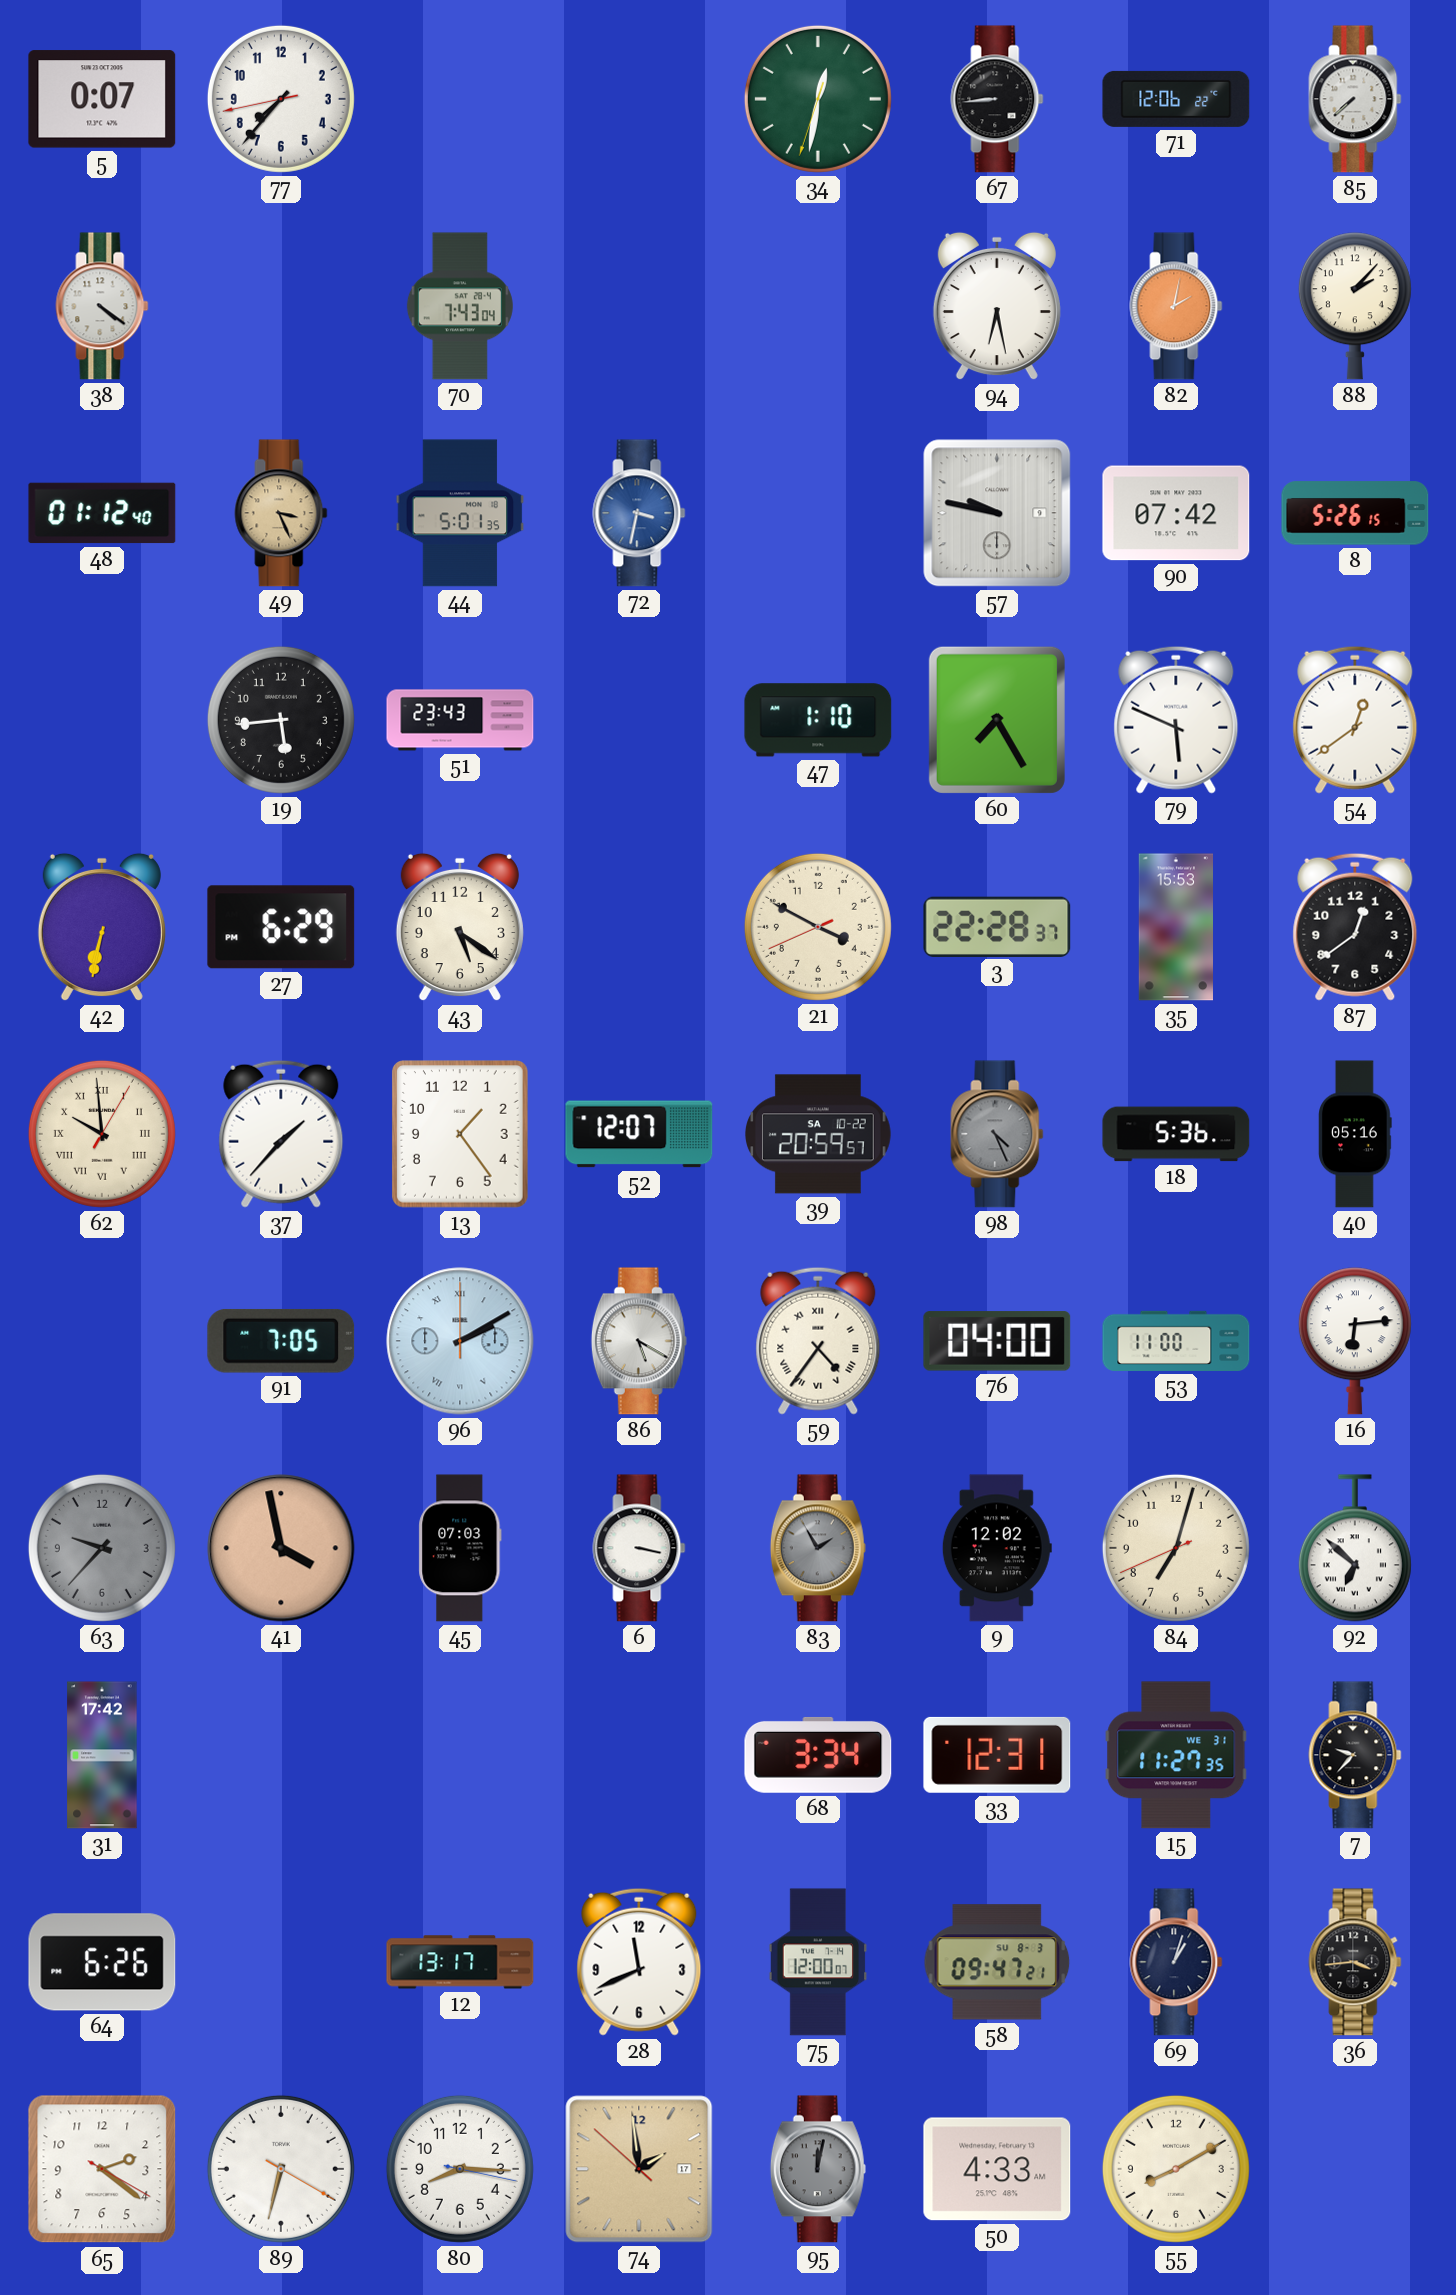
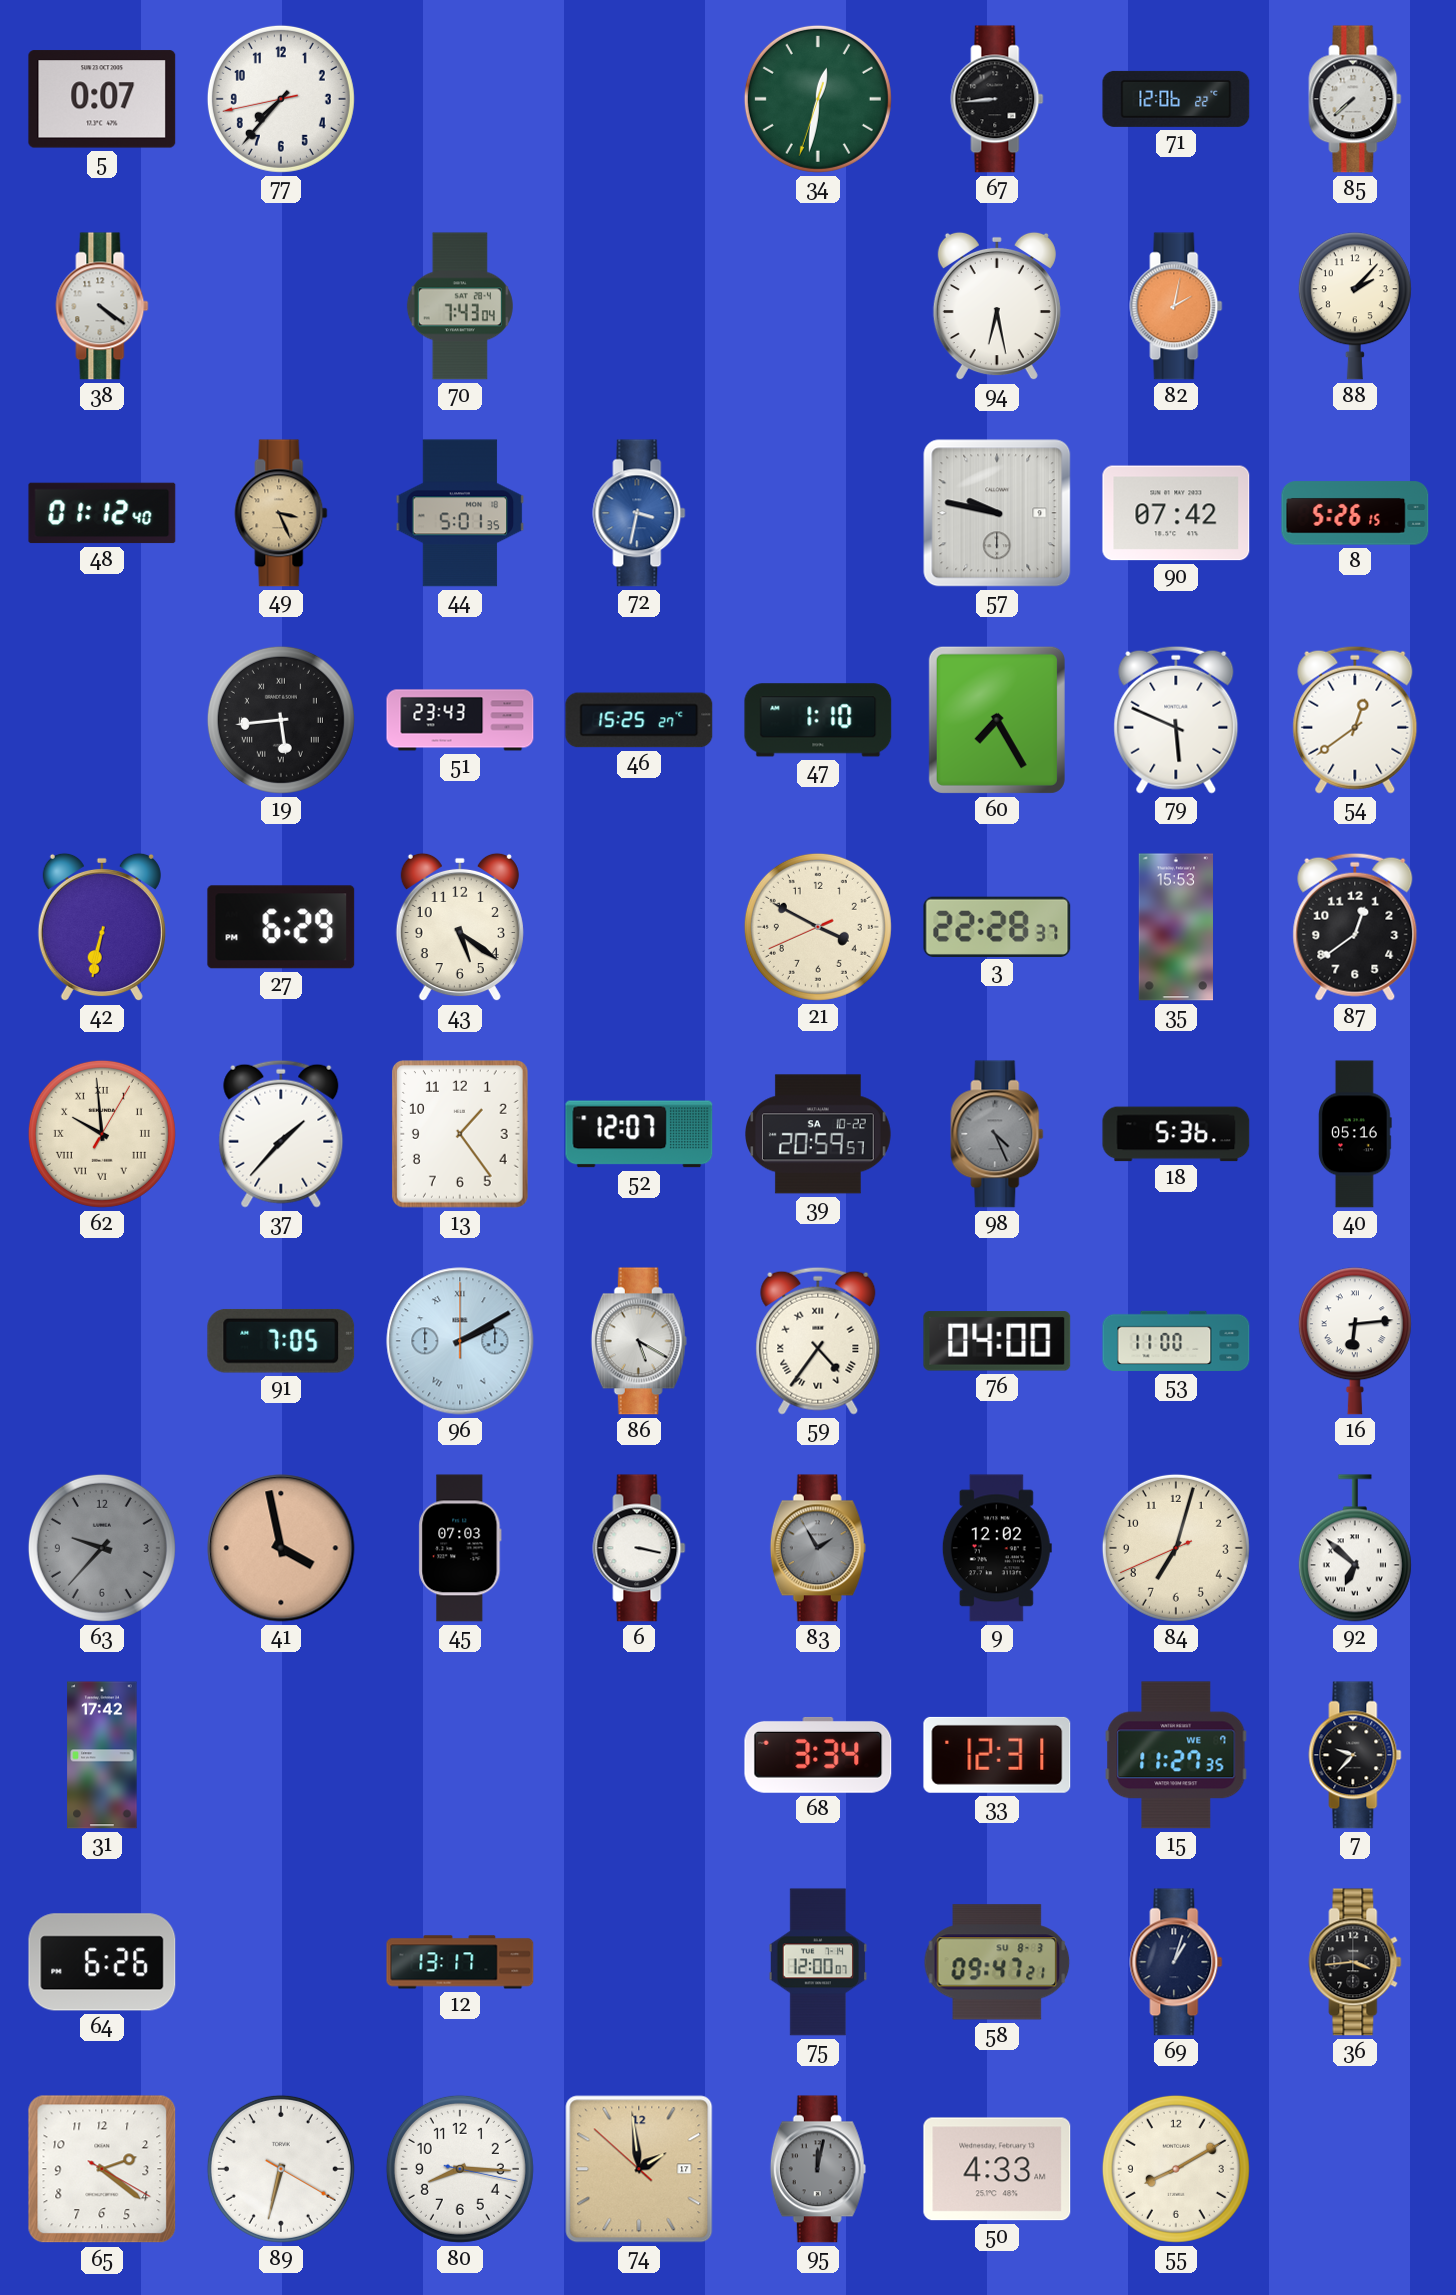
19 numerals: Arabic -> Roman (281, 720)
46: none -> 15:25 (639, 720)
15 date: WE 31 -> WE 7 (1176, 1755)
28: 11:41 -> none (639, 1962)
